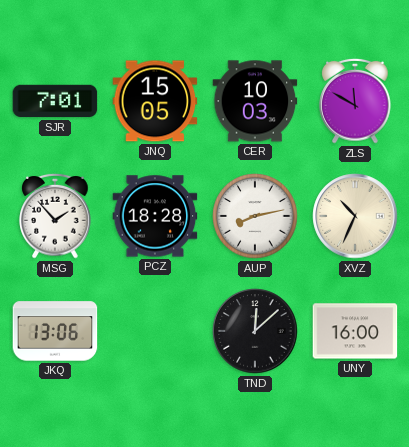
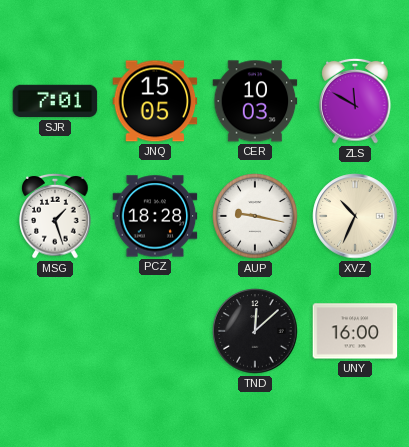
MSG: 1:53 -> 1:27 (55, 216)
AUP: 8:13 -> 9:17 (255, 216)
JKQ: 13:06 -> none (55, 331)
